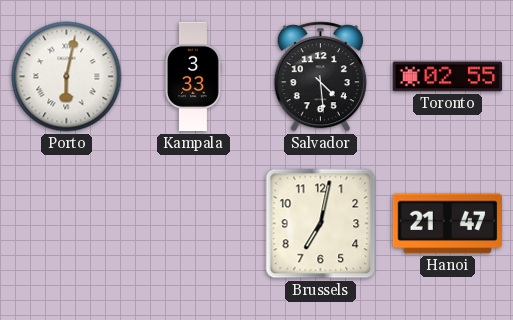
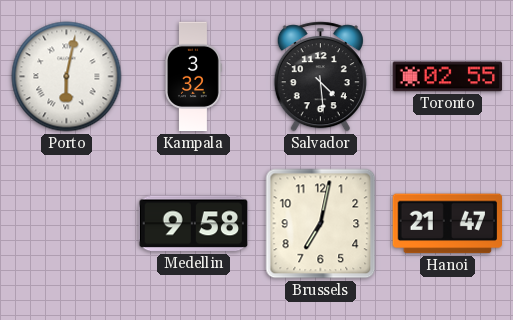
Kampala: 3:33 -> 3:32 (194, 77)
Medellin: none -> 9:58 (193, 224)
